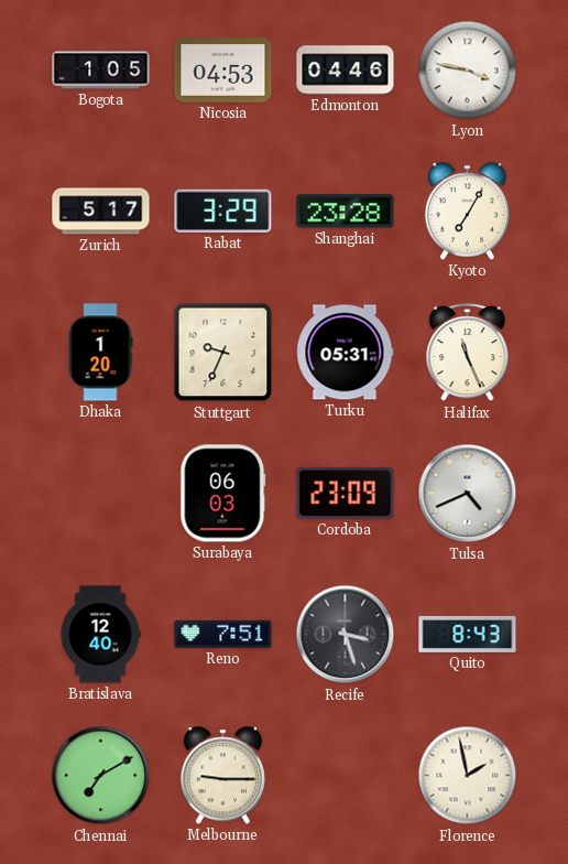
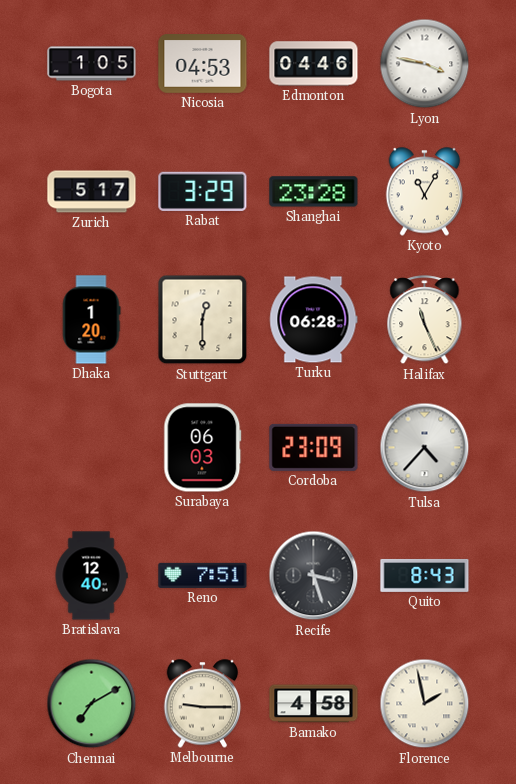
Kyoto: 7:05 -> 11:05 (425, 192)
Stuttgart: 9:34 -> 12:30 (203, 320)
Turku: 05:31 -> 06:28 (314, 320)
Tulsa: 4:41 -> 4:37 (425, 448)
Bamako: none -> 4:58 (314, 704)
